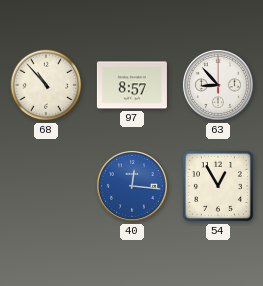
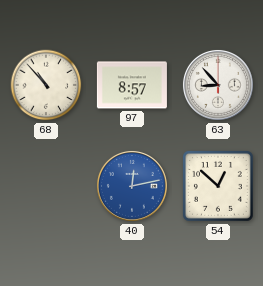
40: 12:16 -> 12:13 (132, 186)
54: 12:55 -> 12:52 (218, 186)
